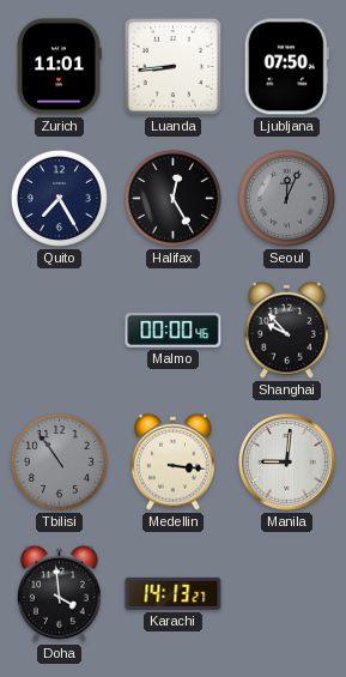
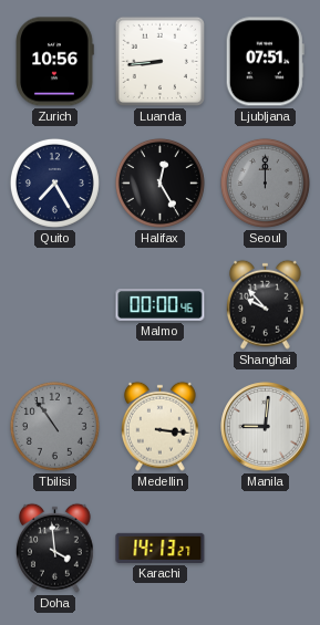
Zurich: 11:01 -> 10:56 (54, 62)
Ljubljana: 07:50 -> 07:51 (265, 62)
Seoul: 12:04 -> 12:00 (265, 183)
